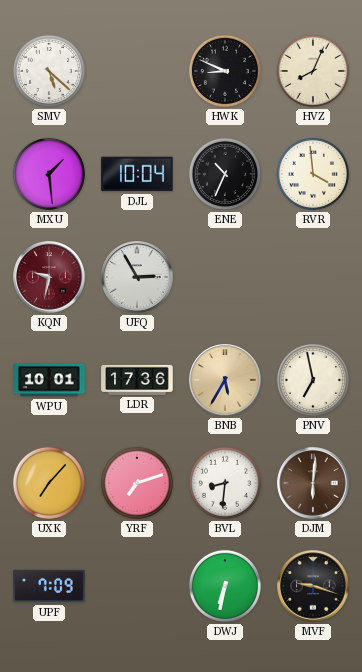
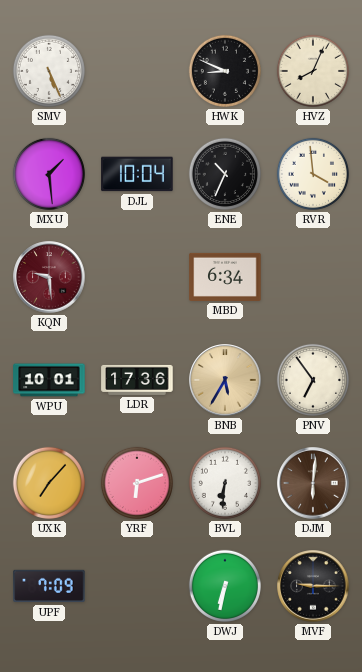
SMV: 5:22 -> 5:26 (49, 71)
KQN: 9:32 -> 9:29 (49, 277)
UFQ: 2:55 -> none (137, 277)
MBD: none -> 6:34 (225, 277)
PNV: 6:58 -> 6:54 (313, 380)
YRF: 7:12 -> 6:12 (137, 483)
BVL: 8:31 -> 6:31 (225, 483)
MVF: 9:18 -> 9:15 (313, 586)
